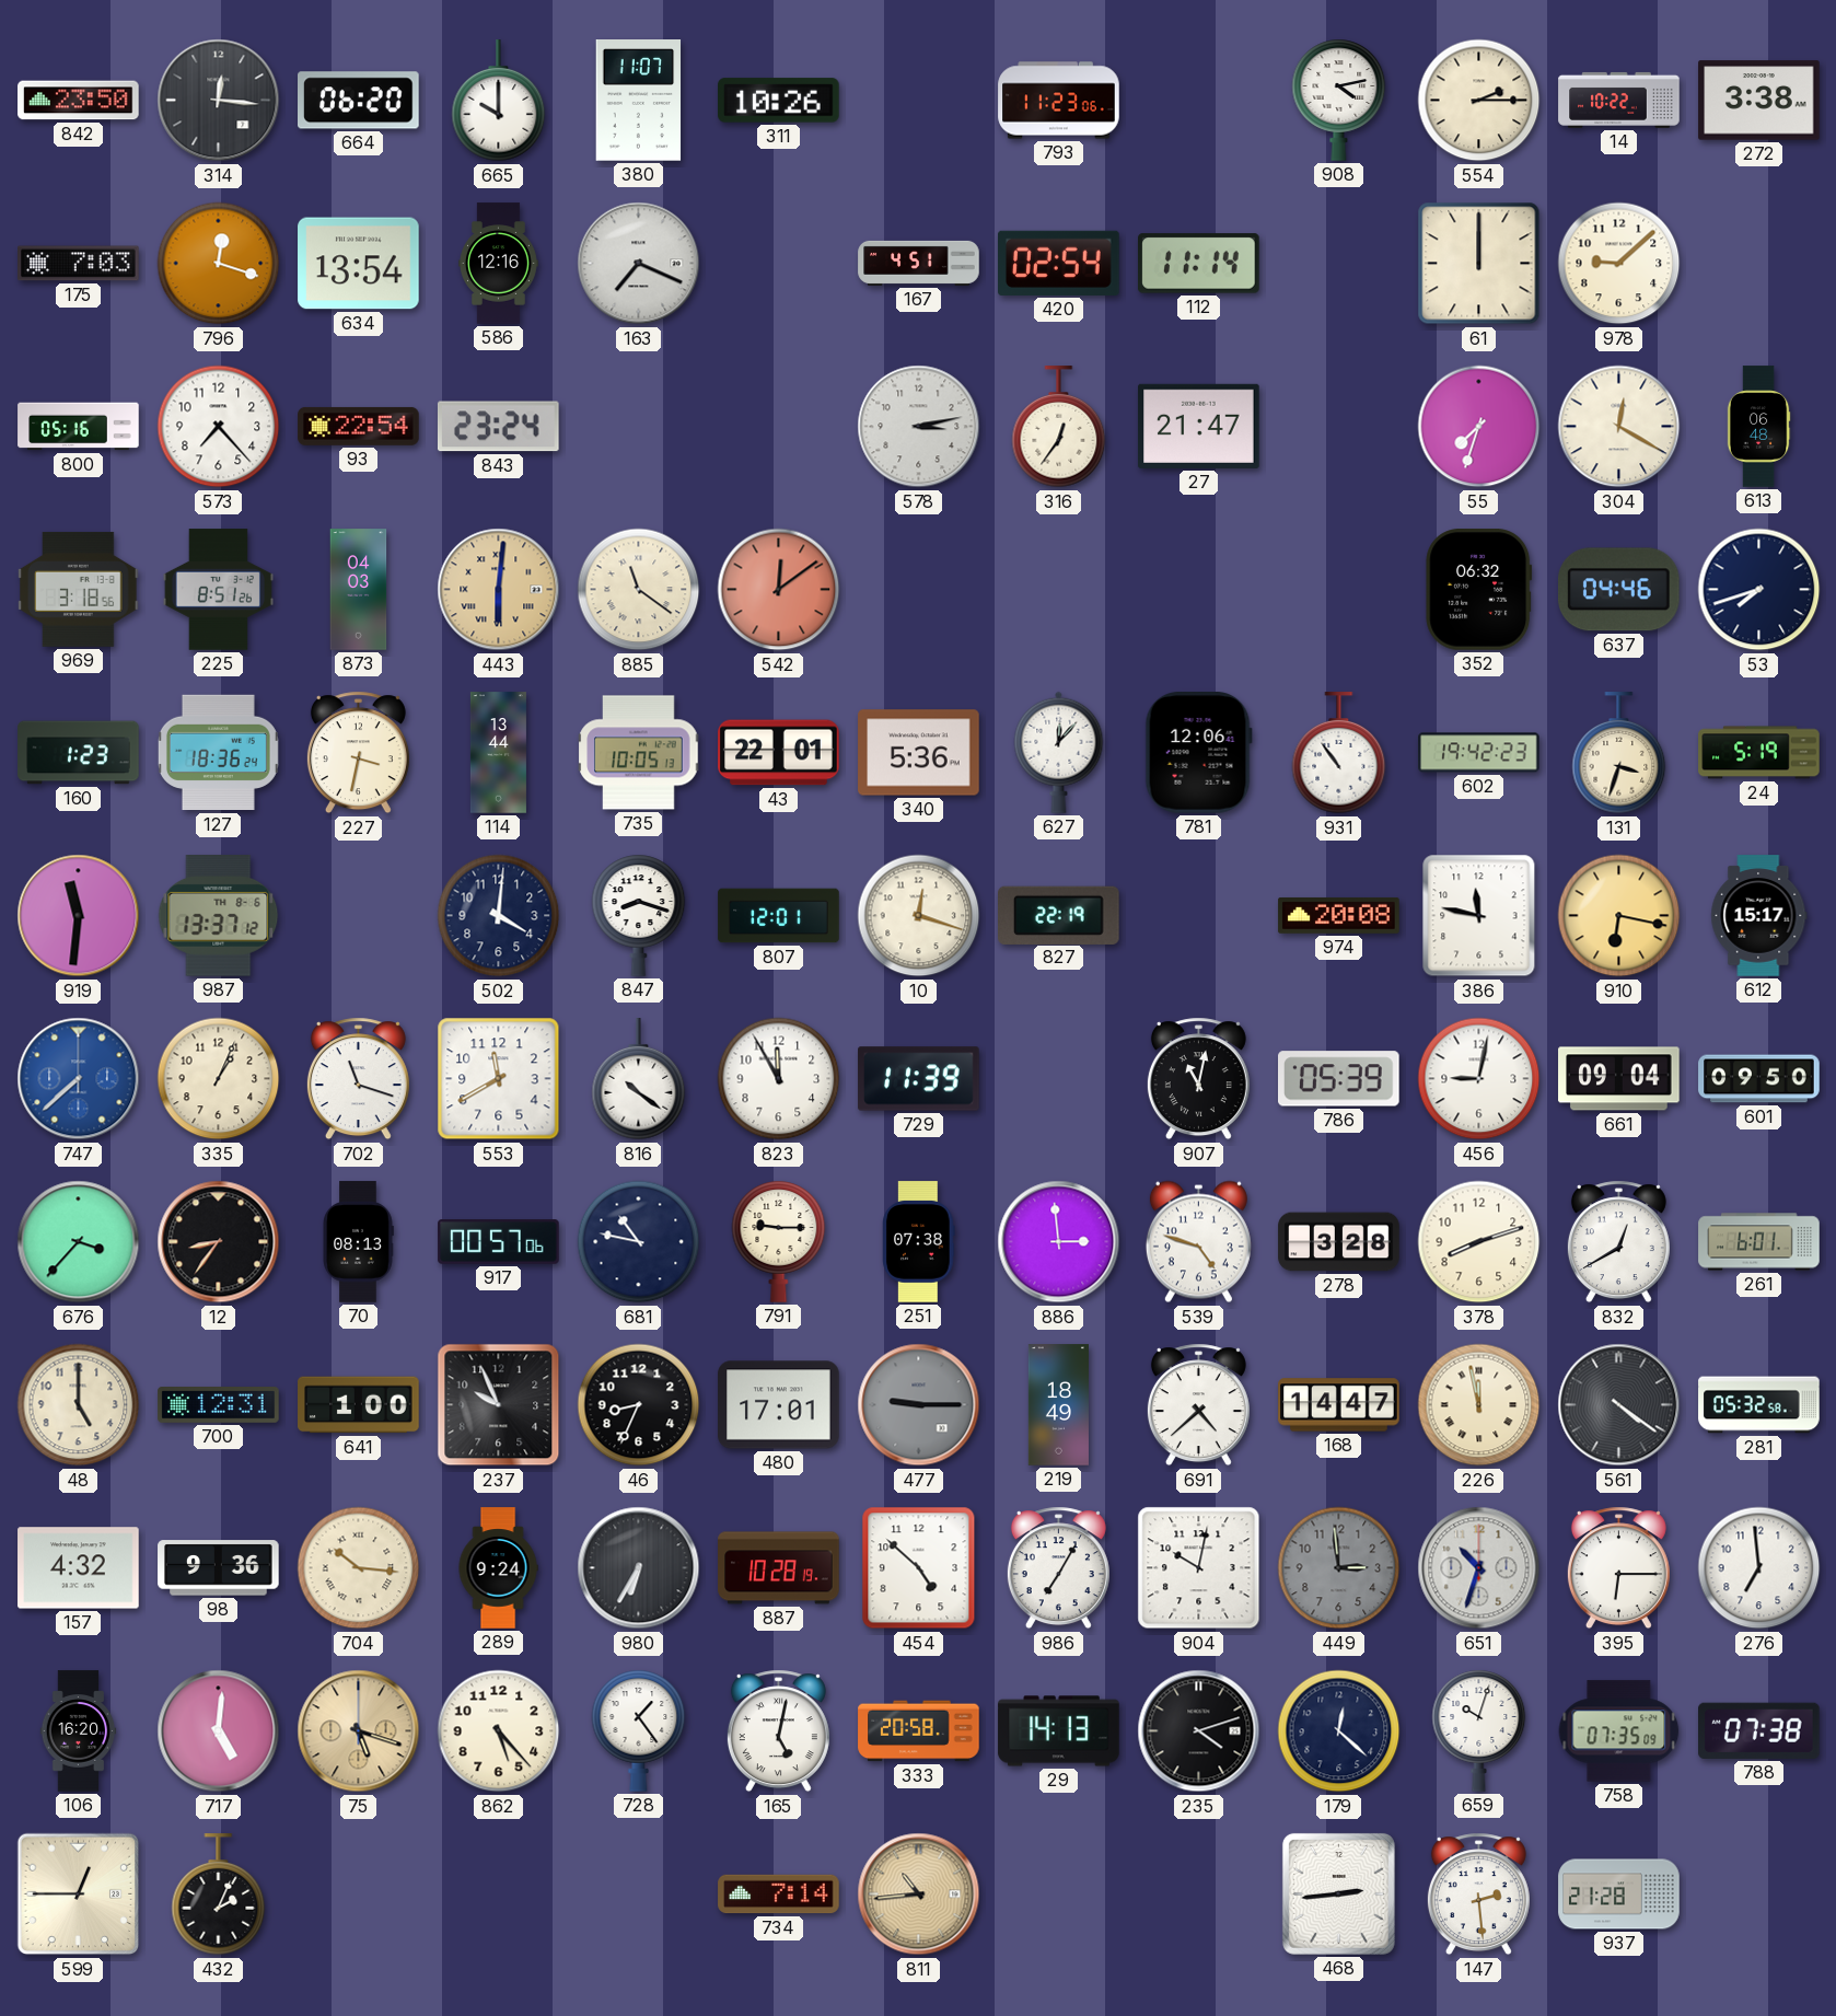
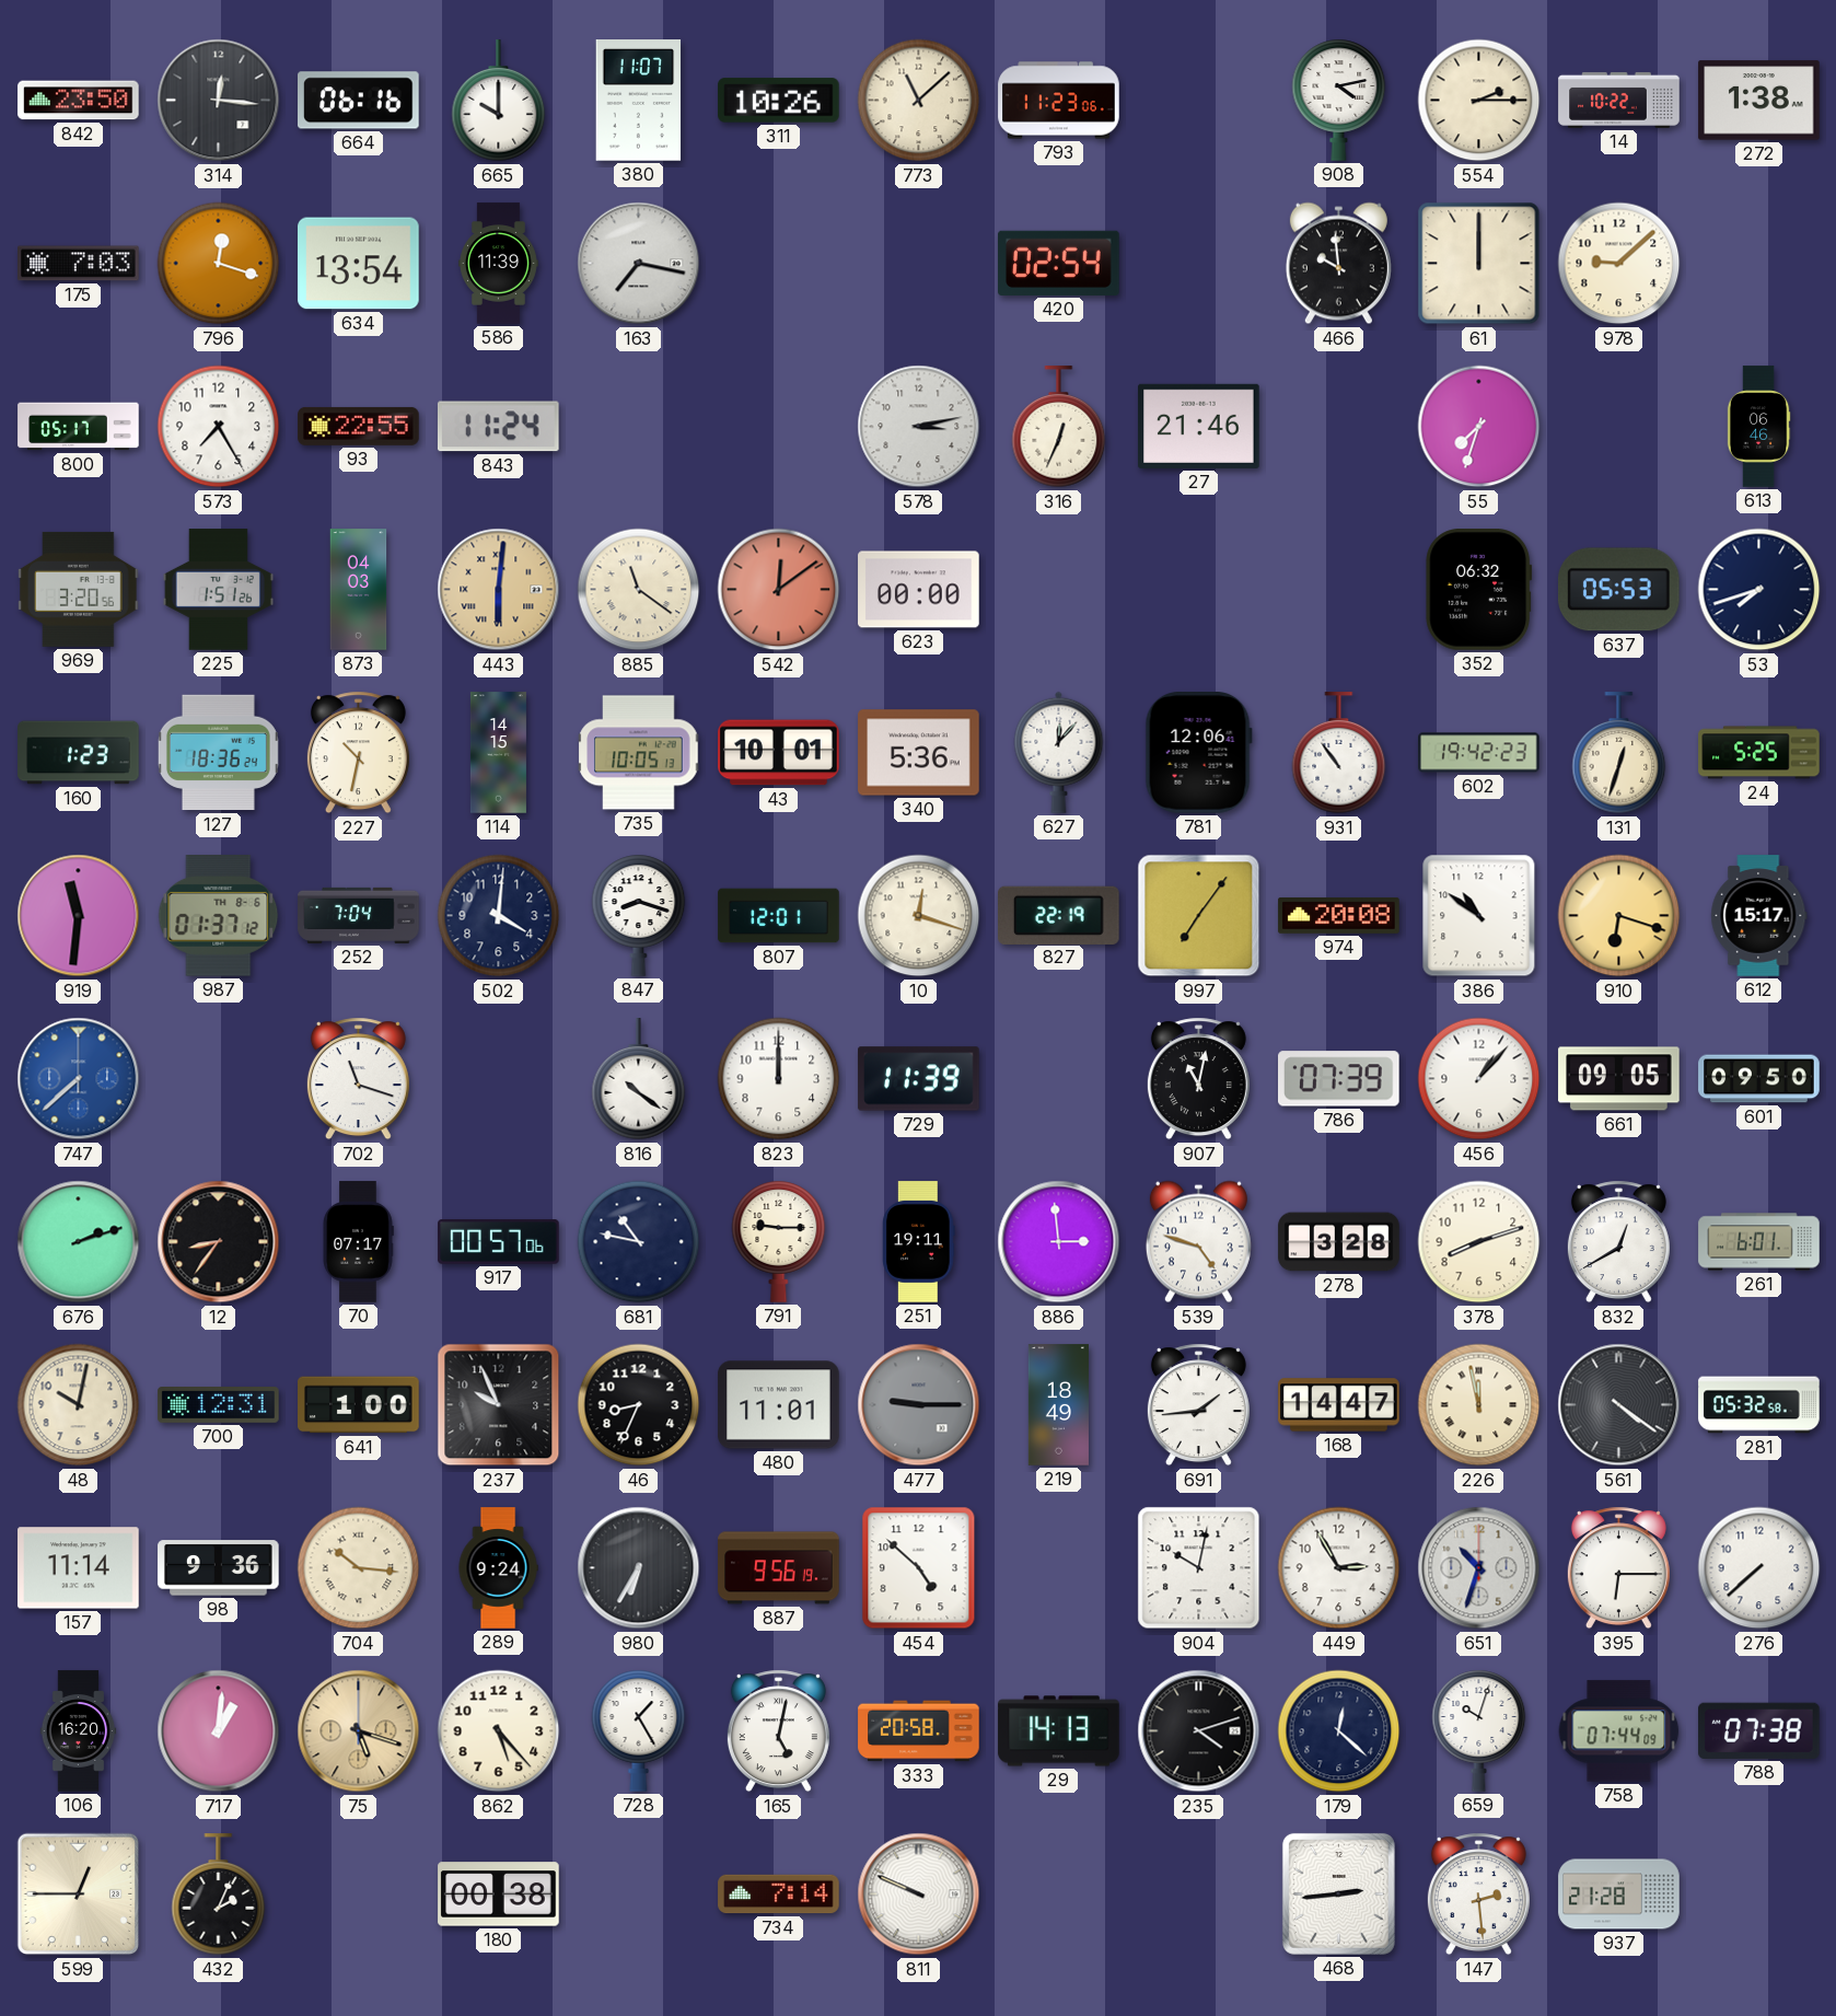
664: 06:20 -> 06:16 (359, 101)
773: none -> 11:08 (919, 101)
272: 3:38 -> 1:38 (1759, 101)
586: 12:16 -> 11:39 (498, 264)
163: 7:19 -> 7:17 (639, 264)
167: 4:51 -> none (919, 263)
112: 11:14 -> none (1199, 264)
466: none -> 9:59 (1338, 264)
800: 05:16 -> 05:17 (79, 427)
573: 7:23 -> 7:25 (219, 427)
93: 22:54 -> 22:55 (359, 426)
843: 23:24 -> 11:24 (498, 427)
316: 12:36 -> 12:34 (1059, 427)
27: 21:47 -> 21:46 (1199, 426)
304: 12:20 -> none (1619, 427)
613: 06:48 -> 06:46 (1758, 427)
969: 3:18 -> 3:20 (79, 589)
225: 8:51 -> 1:51 (218, 590)
623: none -> 00:00 (919, 590)
637: 04:46 -> 05:53 (1618, 590)
227: 3:32 -> 10:32 (358, 753)
114: 13:44 -> 14:15 (498, 753)
43: 22:01 -> 10:01 (779, 753)
131: 3:33 -> 12:33 (1619, 753)
24: 5:19 -> 5:25 (1759, 753)
987: 13:37 -> 01:37 (219, 916)
252: none -> 7:04 (359, 915)
997: none -> 7:06 (1199, 916)
386: 11:47 -> 10:51 (1479, 916)
910: 6:17 -> 6:18 (1619, 916)
335: 1:04 -> none (219, 1079)
553: 11:40 -> none (499, 1079)
823: 11:55 -> 12:00 (779, 1079)
786: 05:39 -> 07:39 (1339, 1079)
456: 9:02 -> 1:07 (1479, 1079)
661: 09:04 -> 09:05 (1619, 1079)
676: 3:37 -> 2:12 (79, 1242)
70: 08:13 -> 07:17 (358, 1242)
251: 07:38 -> 19:11 (919, 1242)
48: 5:00 -> 10:02 (79, 1405)
480: 17:01 -> 11:01 (779, 1405)
691: 4:38 -> 1:44 (1198, 1405)
157: 4:32 -> 11:14 (79, 1568)
887: 10:28 -> 9:56 (779, 1568)
986: 7:05 -> none (1058, 1568)
449: 2:59 -> 2:55 (1339, 1568)
449 dial: grey -> white (1339, 1568)
276: 6:59 -> 7:38 (1759, 1568)
717: 5:01 -> 1:01 (219, 1731)
728: 1:24 -> 1:25 (639, 1730)
758: 07:35 -> 07:44 (1619, 1731)
180: none -> 00:38 (499, 1895)
811: 10:44 -> 9:49 (919, 1895)
811 dial: champagne -> white (919, 1895)
